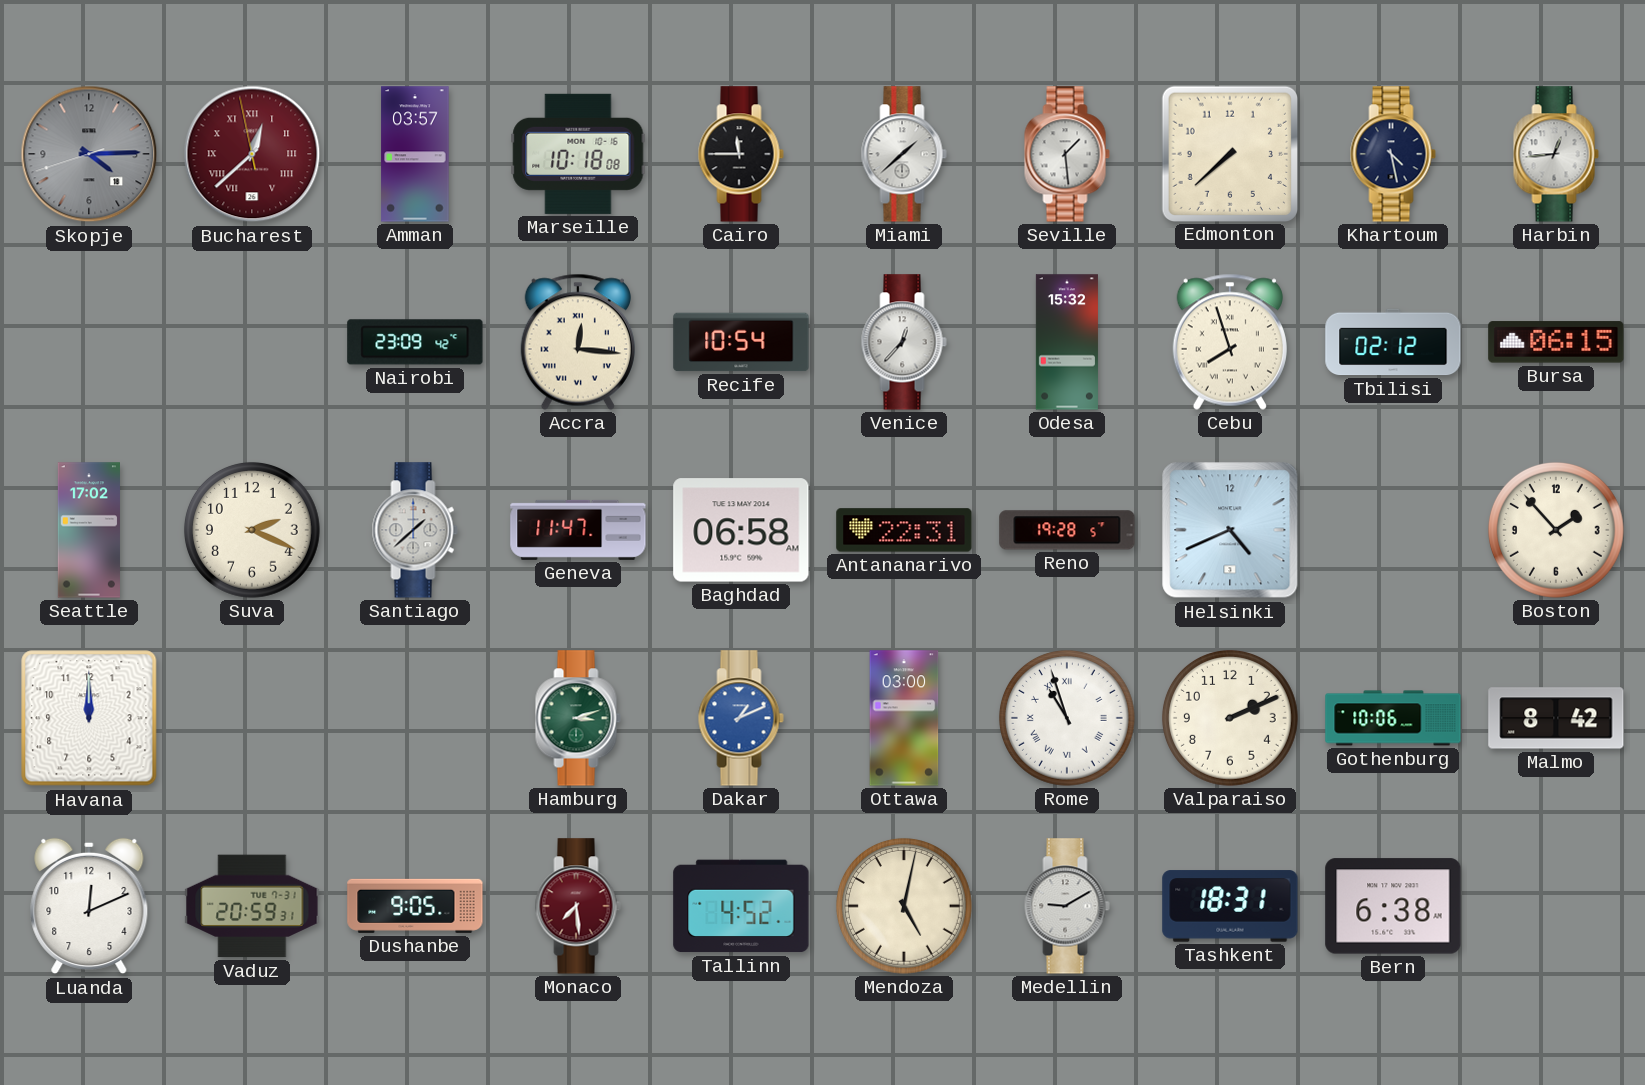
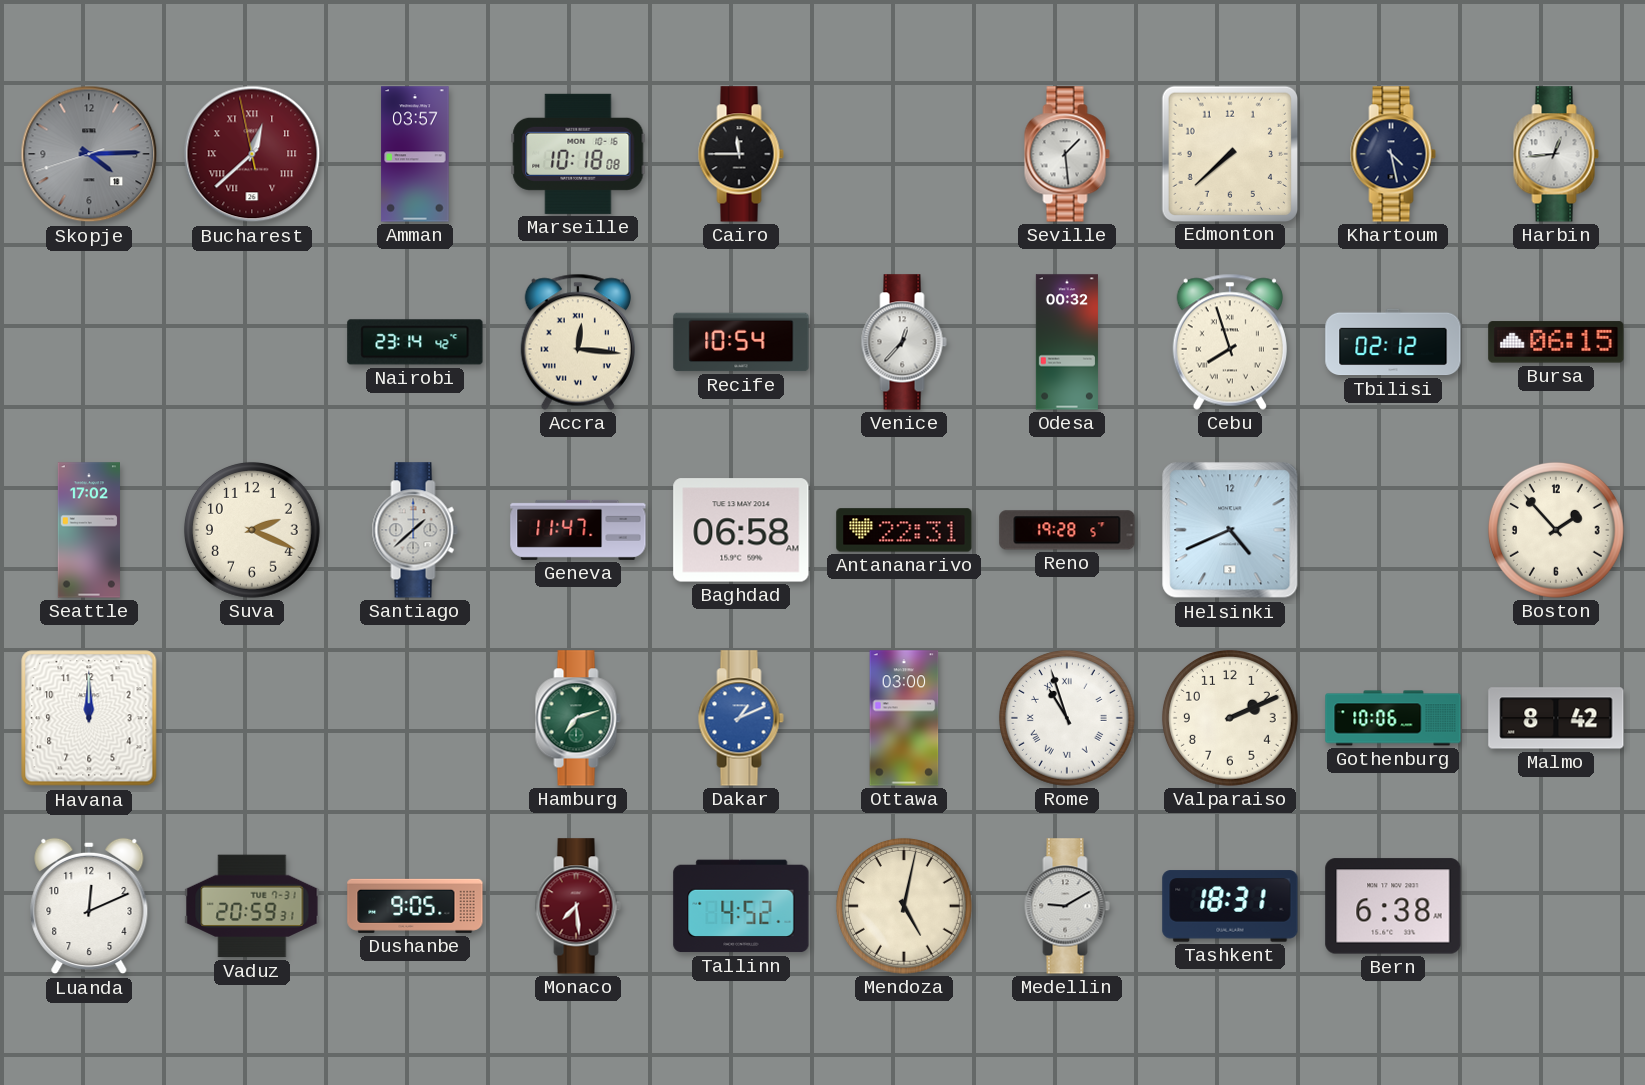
Miami: 1:38 -> none (904, 154)
Nairobi: 23:09 -> 23:14 (415, 342)
Odesa: 15:32 -> 00:32 (1067, 342)
Hamburg: 3:12 -> 7:12 (578, 718)
